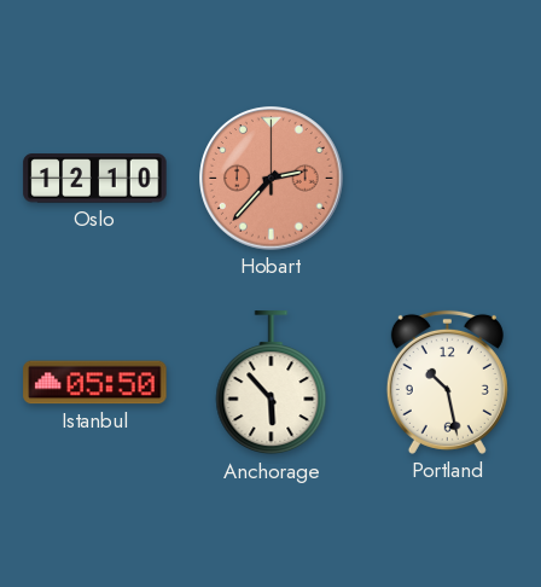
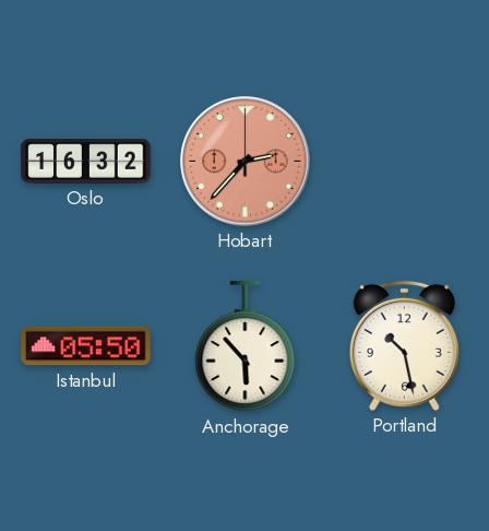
Oslo: 12:10 -> 16:32 (86, 162)
